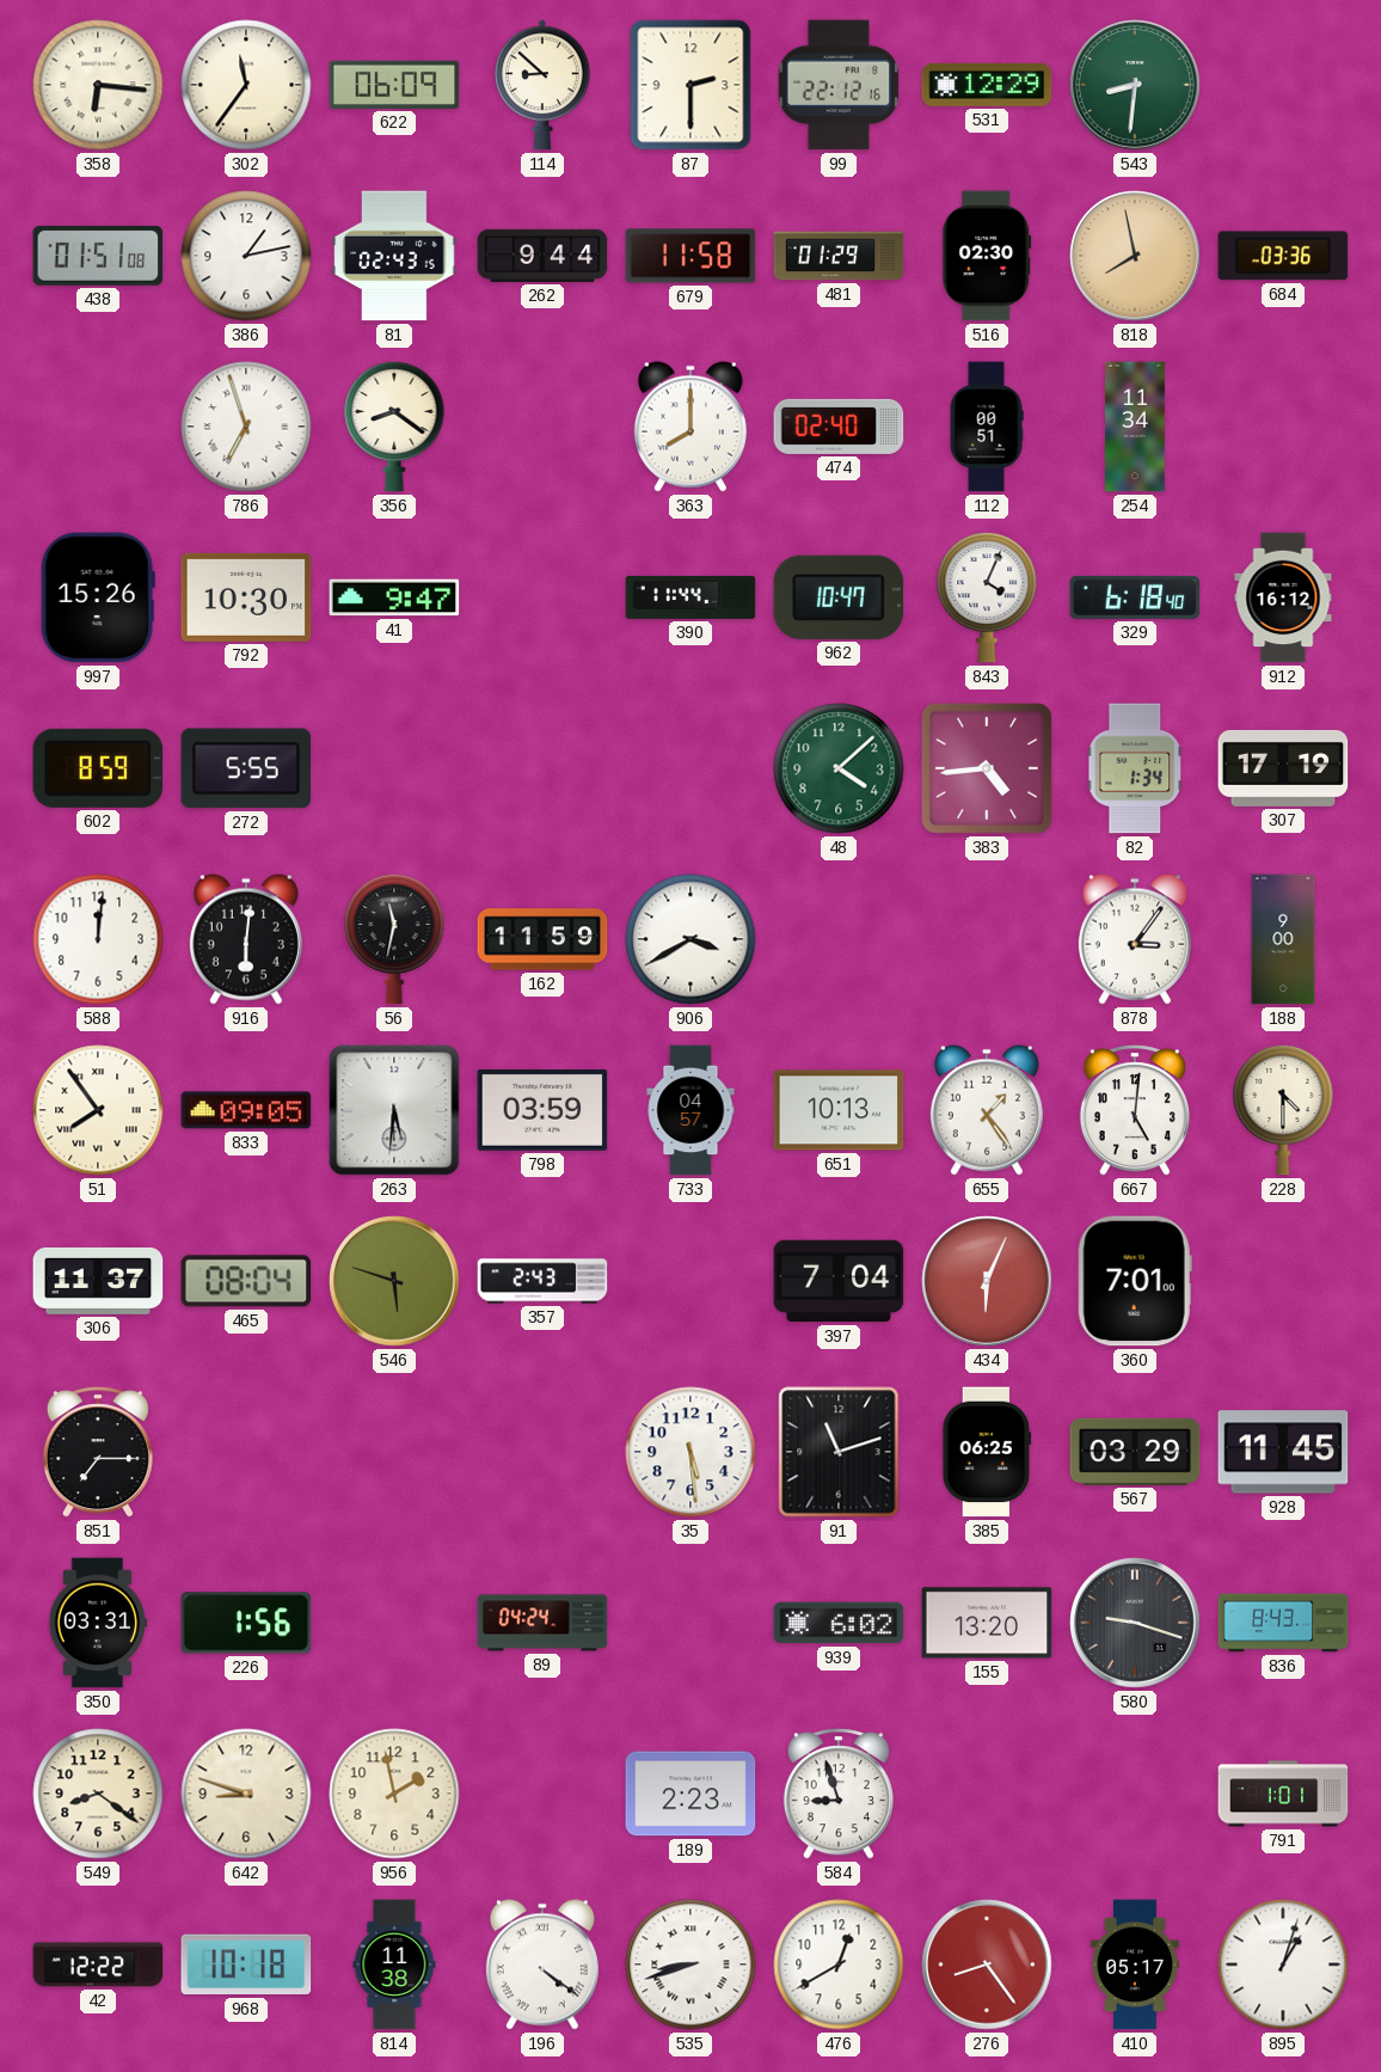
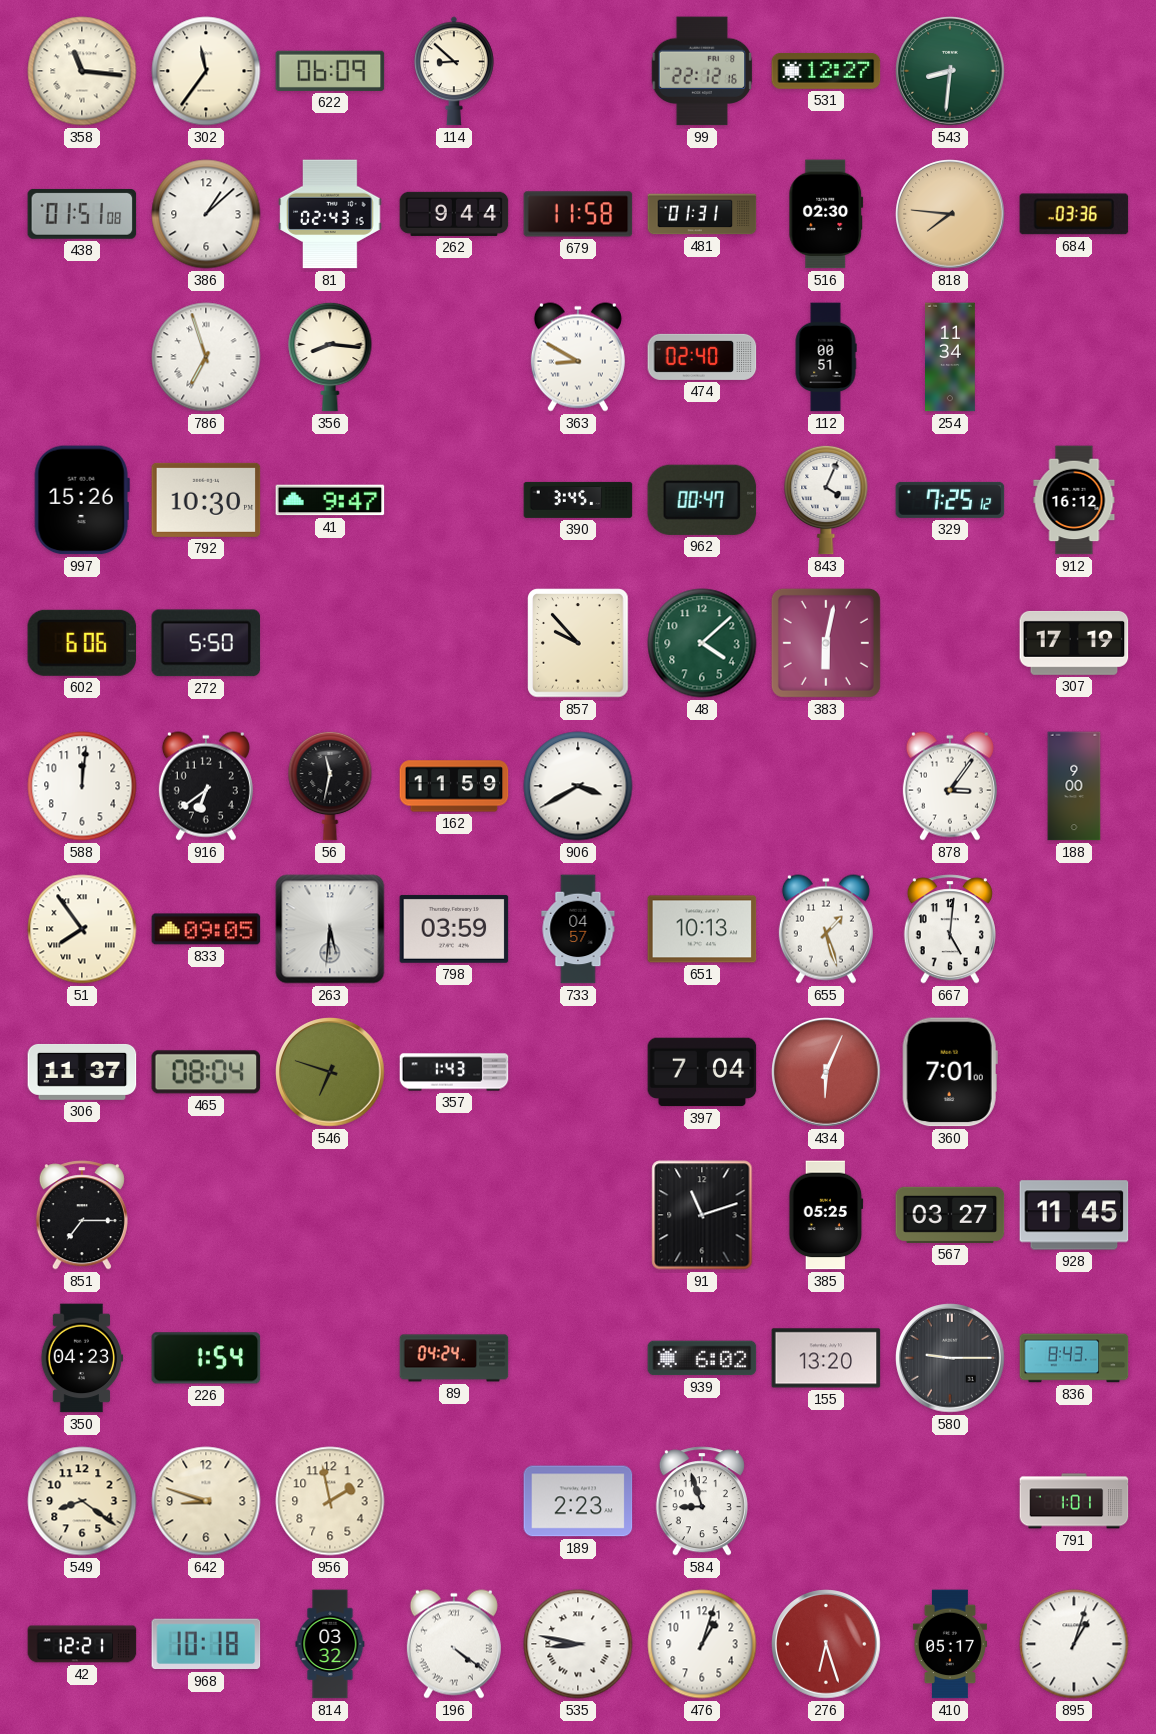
358: 6:16 -> 11:16 (82, 71)
87: 2:30 -> none (690, 85)
531: 12:29 -> 12:27 (826, 71)
386: 1:13 -> 1:08 (206, 214)
481: 01:29 -> 01:31 (702, 214)
818: 7:58 -> 7:46 (950, 214)
356: 8:21 -> 8:16 (330, 357)
363: 8:00 -> 8:50 (578, 357)
390: 11:44 -> 3:45 (578, 500)
962: 10:47 -> 00:47 (702, 500)
329: 6:18 -> 7:25 (950, 500)
602: 8:59 -> 6:06 (82, 643)
272: 5:55 -> 5:50 (206, 643)
857: none -> 9:53 (578, 643)
383: 4:44 -> 6:02 (826, 643)
82: 1:34 -> none (1135, 768)
916: 6:01 -> 6:39 (206, 786)
655: 1:24 -> 1:27 (826, 929)
228: 4:30 -> none (1283, 1110)
546: 5:48 -> 6:48 (330, 1072)
357: 2:43 -> 1:43 (454, 1072)
35: 5:29 -> none (690, 1452)
385: 06:25 -> 05:25 (826, 1215)
567: 03:29 -> 03:27 (950, 1215)
350: 03:31 -> 04:23 (82, 1358)
226: 1:56 -> 1:54 (206, 1358)
580: 9:18 -> 9:15 (950, 1358)
42: 12:22 -> 12:21 (82, 1644)
814: 11:38 -> 03:32 (330, 1644)
535: 8:42 -> 8:47 (578, 1644)
476: 12:40 -> 1:03 (702, 1644)
276: 8:24 -> 6:27 (826, 1644)
